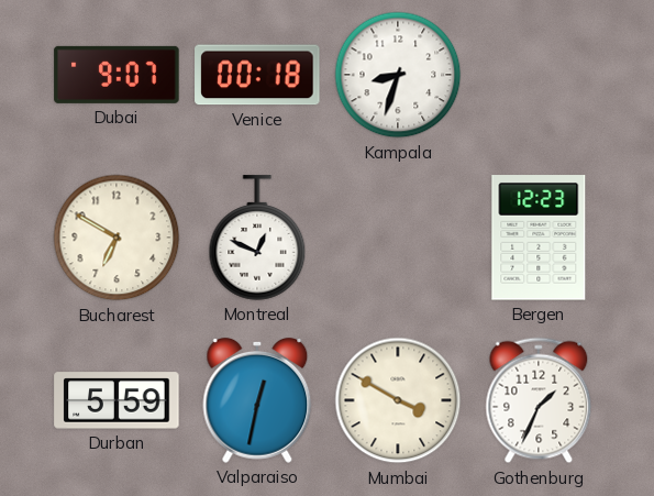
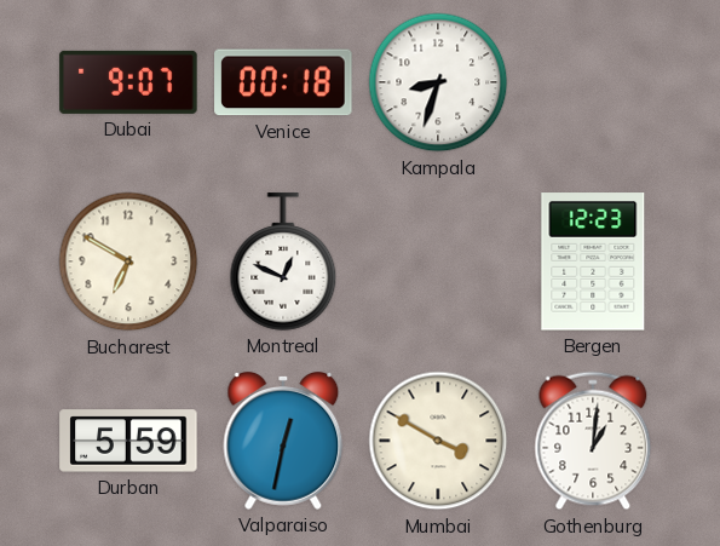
Gothenburg: 1:34 -> 1:01 (593, 441)
